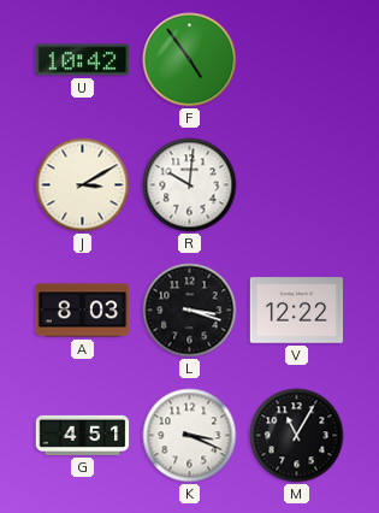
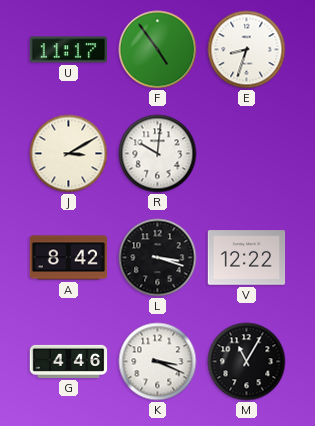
U: 10:42 -> 11:17 (69, 50)
E: none -> 8:33 (247, 50)
A: 8:03 -> 8:42 (69, 258)
G: 4:51 -> 4:46 (69, 361)
